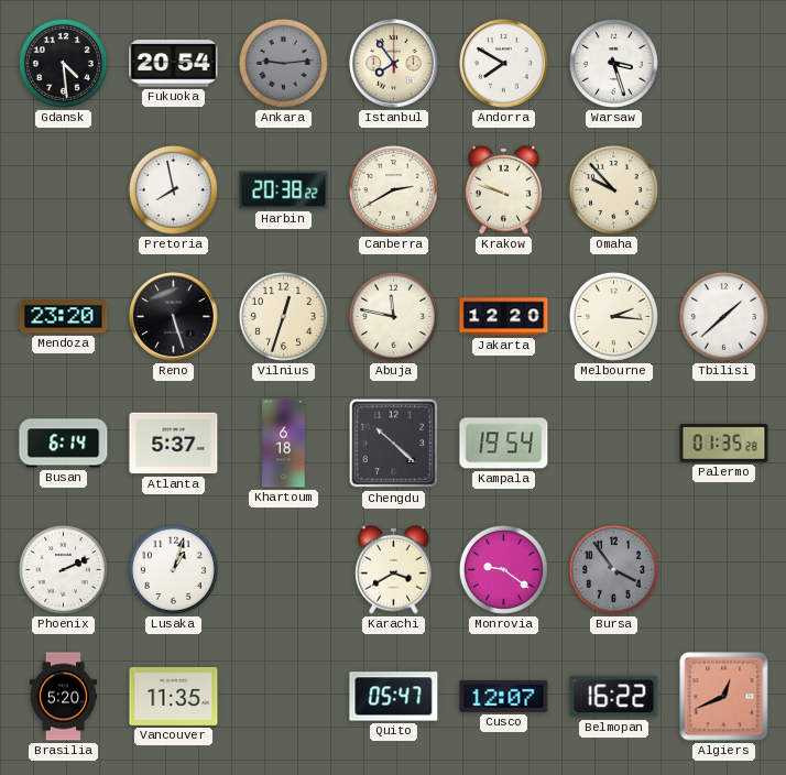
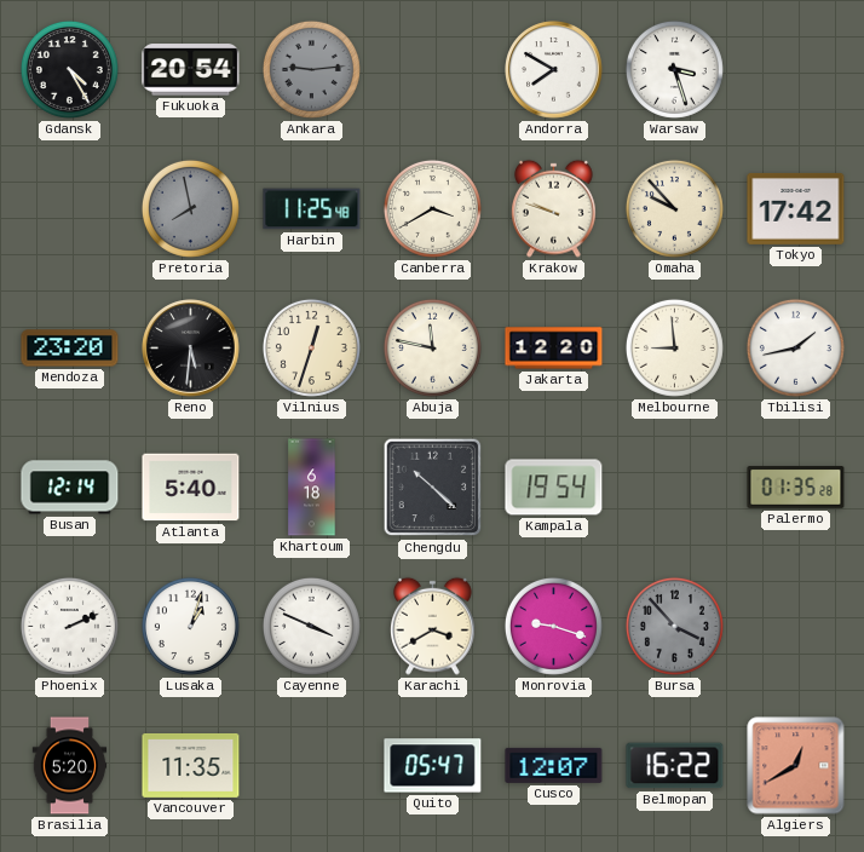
Gdansk: 4:29 -> 4:25 (69, 69)
Istanbul: 7:54 -> none (394, 64)
Pretoria dial: white -> grey (190, 208)
Harbin: 20:38 -> 11:25 (312, 209)
Canberra: 2:40 -> 3:40 (432, 208)
Tokyo: none -> 17:42 (796, 208)
Reno: 5:27 -> 5:31 (191, 349)
Melbourne: 2:16 -> 8:59 (674, 347)
Tbilisi: 1:38 -> 1:43 (795, 347)
Busan: 6:14 -> 12:14 (70, 488)
Atlanta: 5:37 -> 5:40 (191, 488)
Cayenne: none -> 3:49 (311, 626)
Monrovia: 9:21 -> 9:18 (553, 626)
Bursa: 3:54 -> 3:53 (674, 626)
Algiers: 12:41 -> 12:40 (796, 766)
